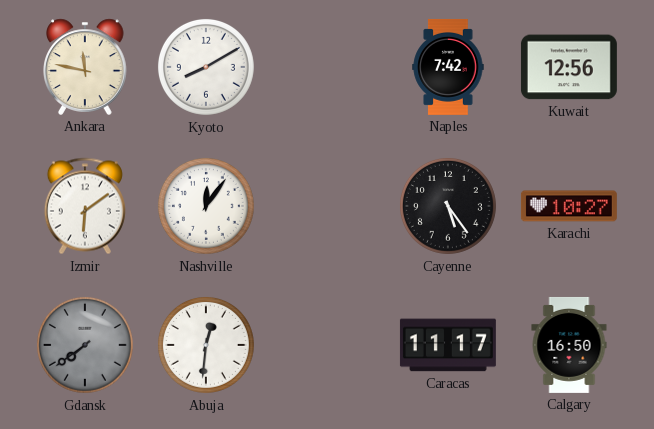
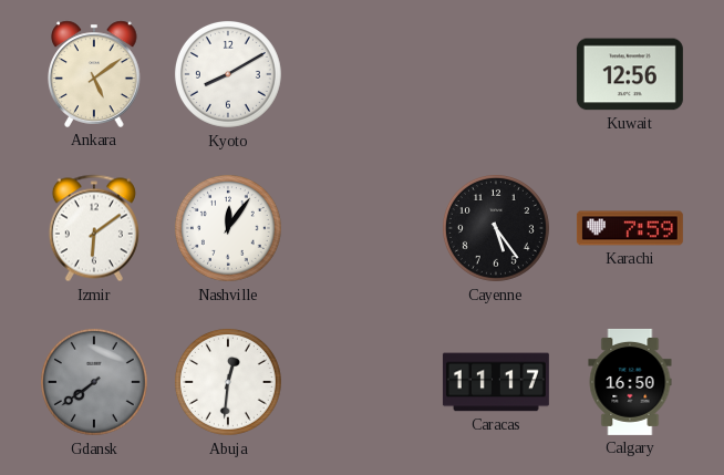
Ankara: 11:47 -> 5:09 (94, 74)
Naples: 7:42 -> none (448, 67)
Karachi: 10:27 -> 7:59 (630, 228)
